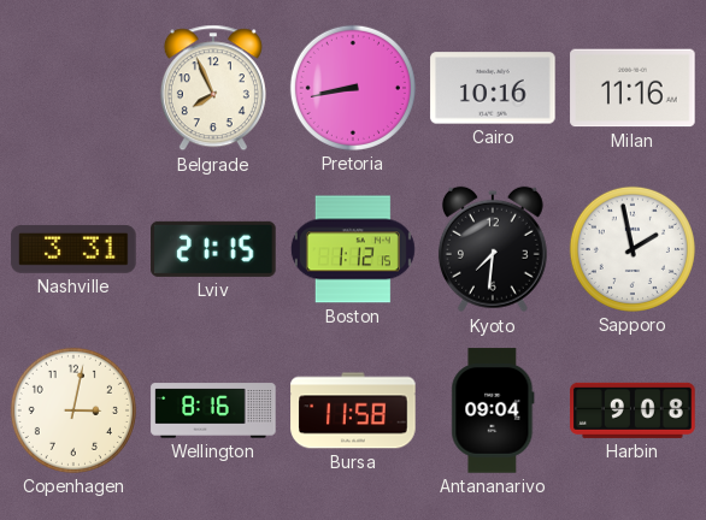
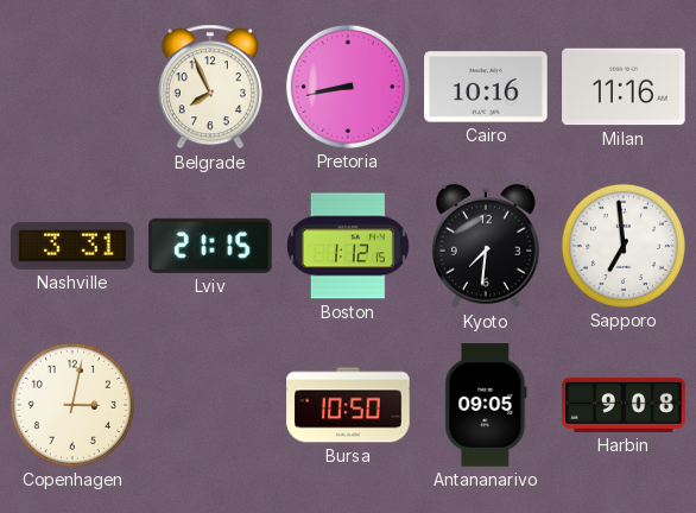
Sapporo: 1:58 -> 6:59 (624, 246)
Wellington: 8:16 -> none (213, 410)
Bursa: 11:58 -> 10:50 (348, 405)
Antananarivo: 09:04 -> 09:05 (486, 405)
